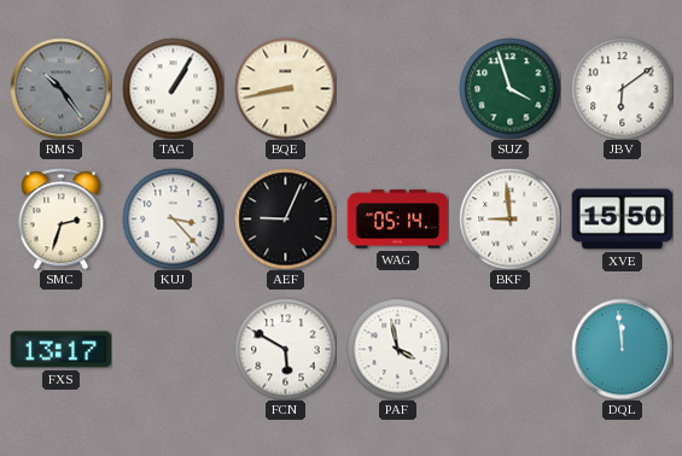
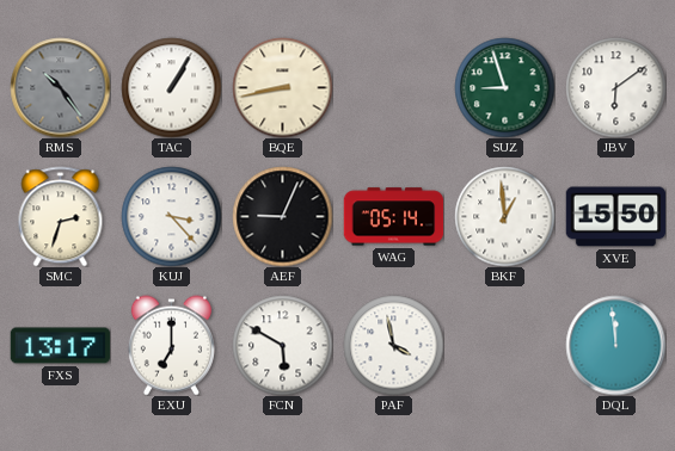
SUZ: 3:57 -> 8:57 (504, 87)
BKF: 8:59 -> 12:59 (504, 216)
EXU: none -> 7:00 (171, 345)
